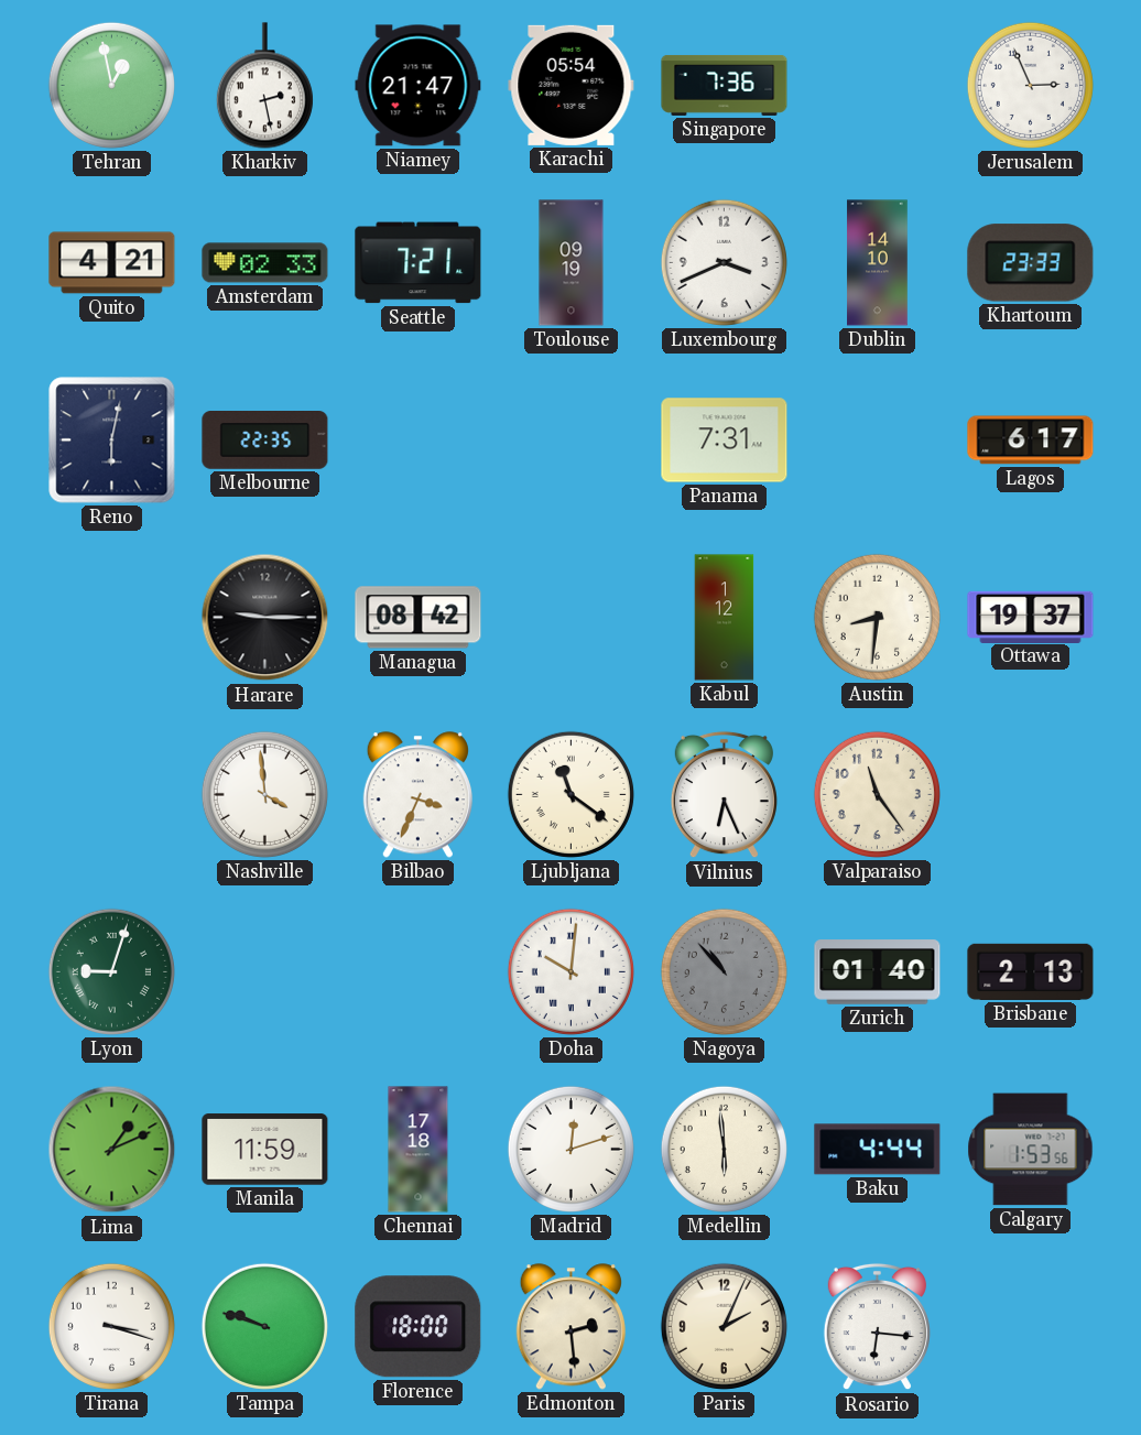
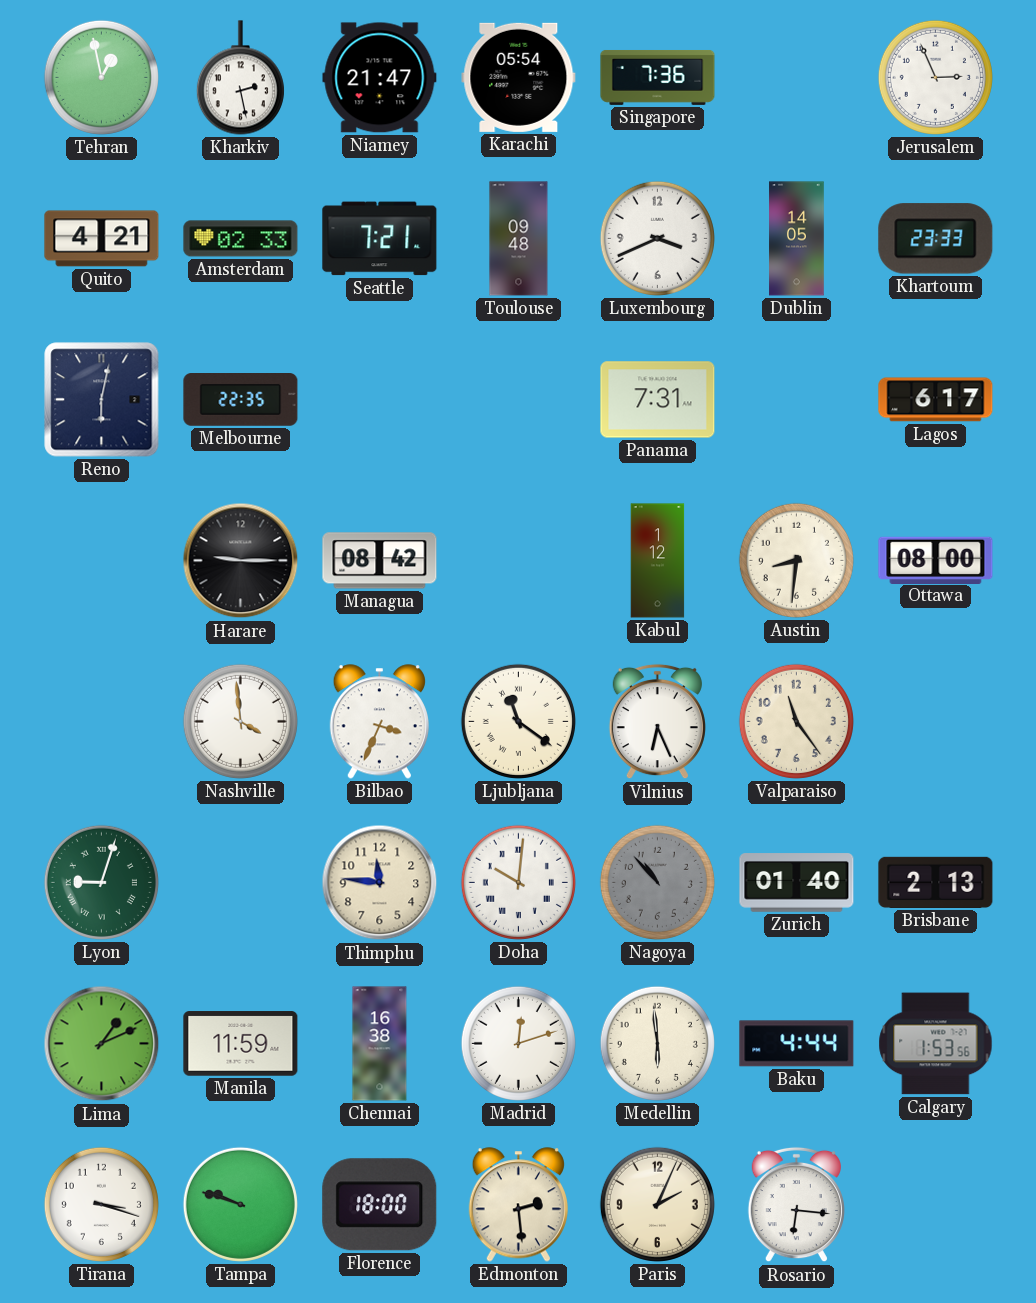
Toulouse: 09:19 -> 09:48 (519, 239)
Dublin: 14:10 -> 14:05 (797, 239)
Ottawa: 19:37 -> 08:00 (936, 560)
Thimphu: none -> 11:46 (380, 883)
Chennai: 17:18 -> 16:38 (380, 1044)
